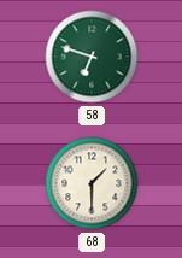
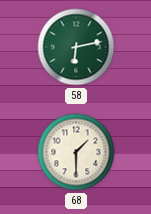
58: 6:48 -> 6:13 (76, 47)
